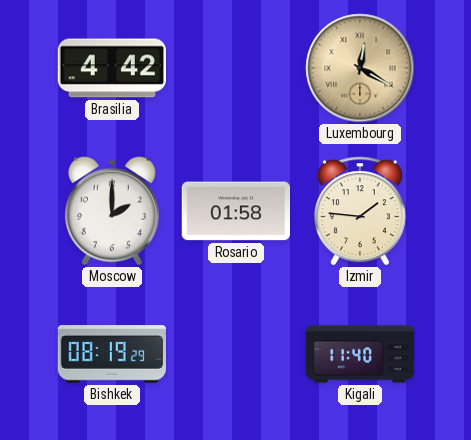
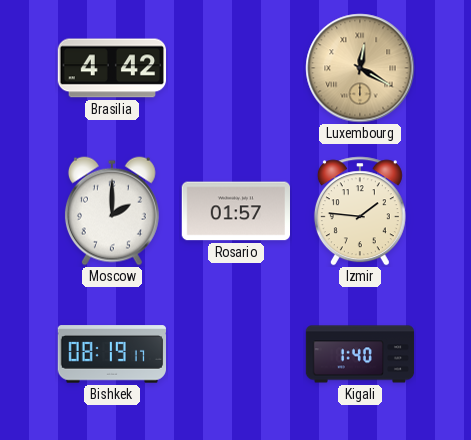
Rosario: 01:58 -> 01:57 (235, 211)
Bishkek: 08:19:29 -> 08:19:17 (111, 354)
Kigali: 11:40 -> 1:40 (360, 354)
